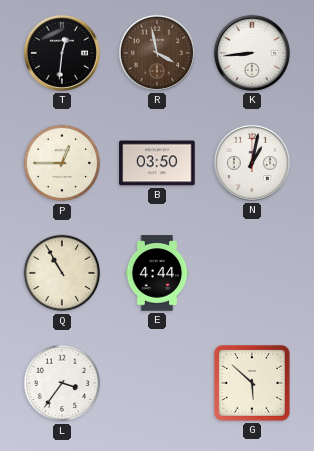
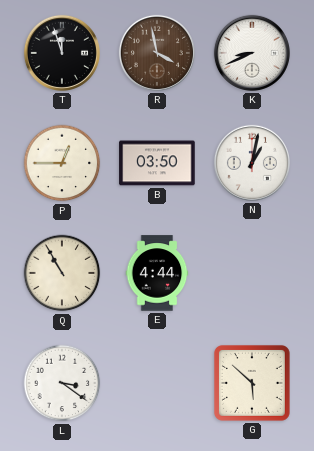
T: 12:31 -> 11:57 (62, 53)
K: 8:44 -> 8:41 (252, 53)
L: 3:36 -> 3:21 (62, 383)
